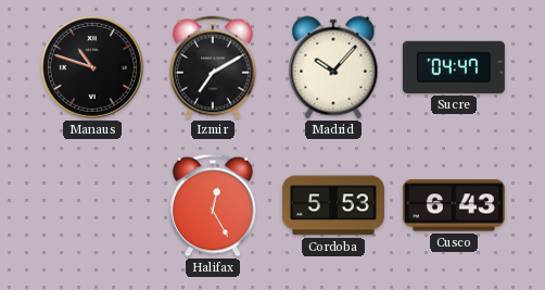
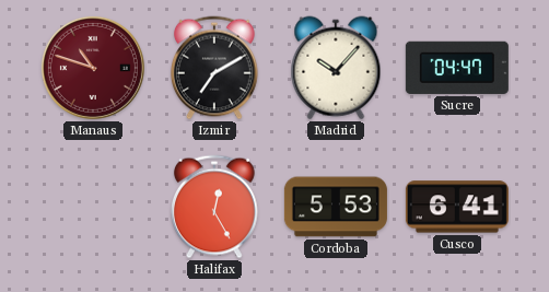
Manaus dial: black -> burgundy (93, 68)
Cusco: 6:43 -> 6:41 (457, 207)
